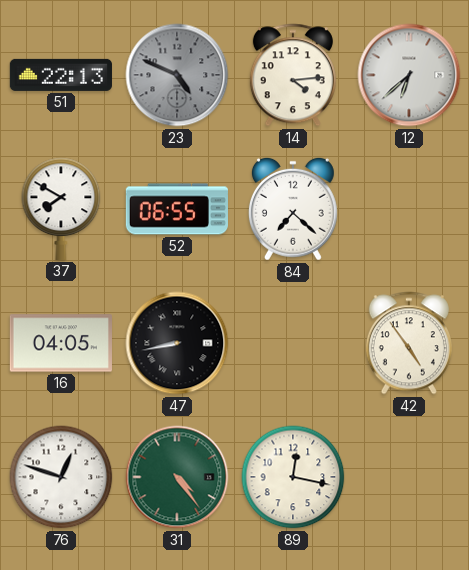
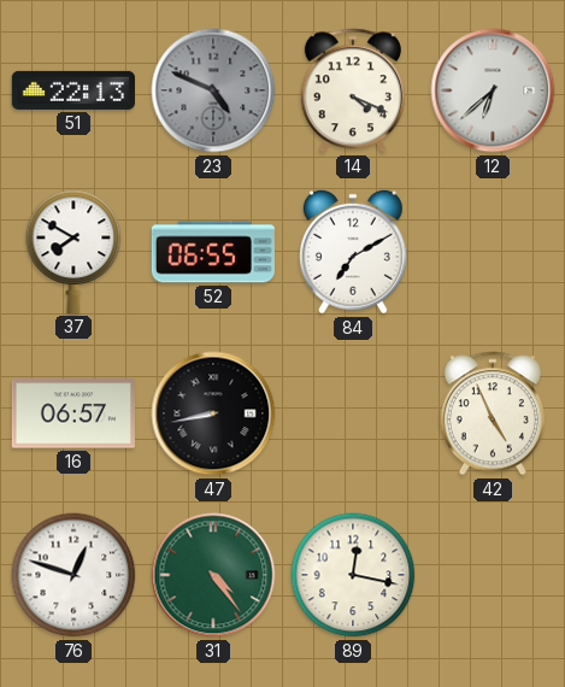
14: 4:14 -> 4:19 (353, 90)
84: 7:22 -> 7:10 (353, 252)
16: 04:05 -> 06:57 (73, 413)
42: 4:54 -> 4:56 (493, 413)
